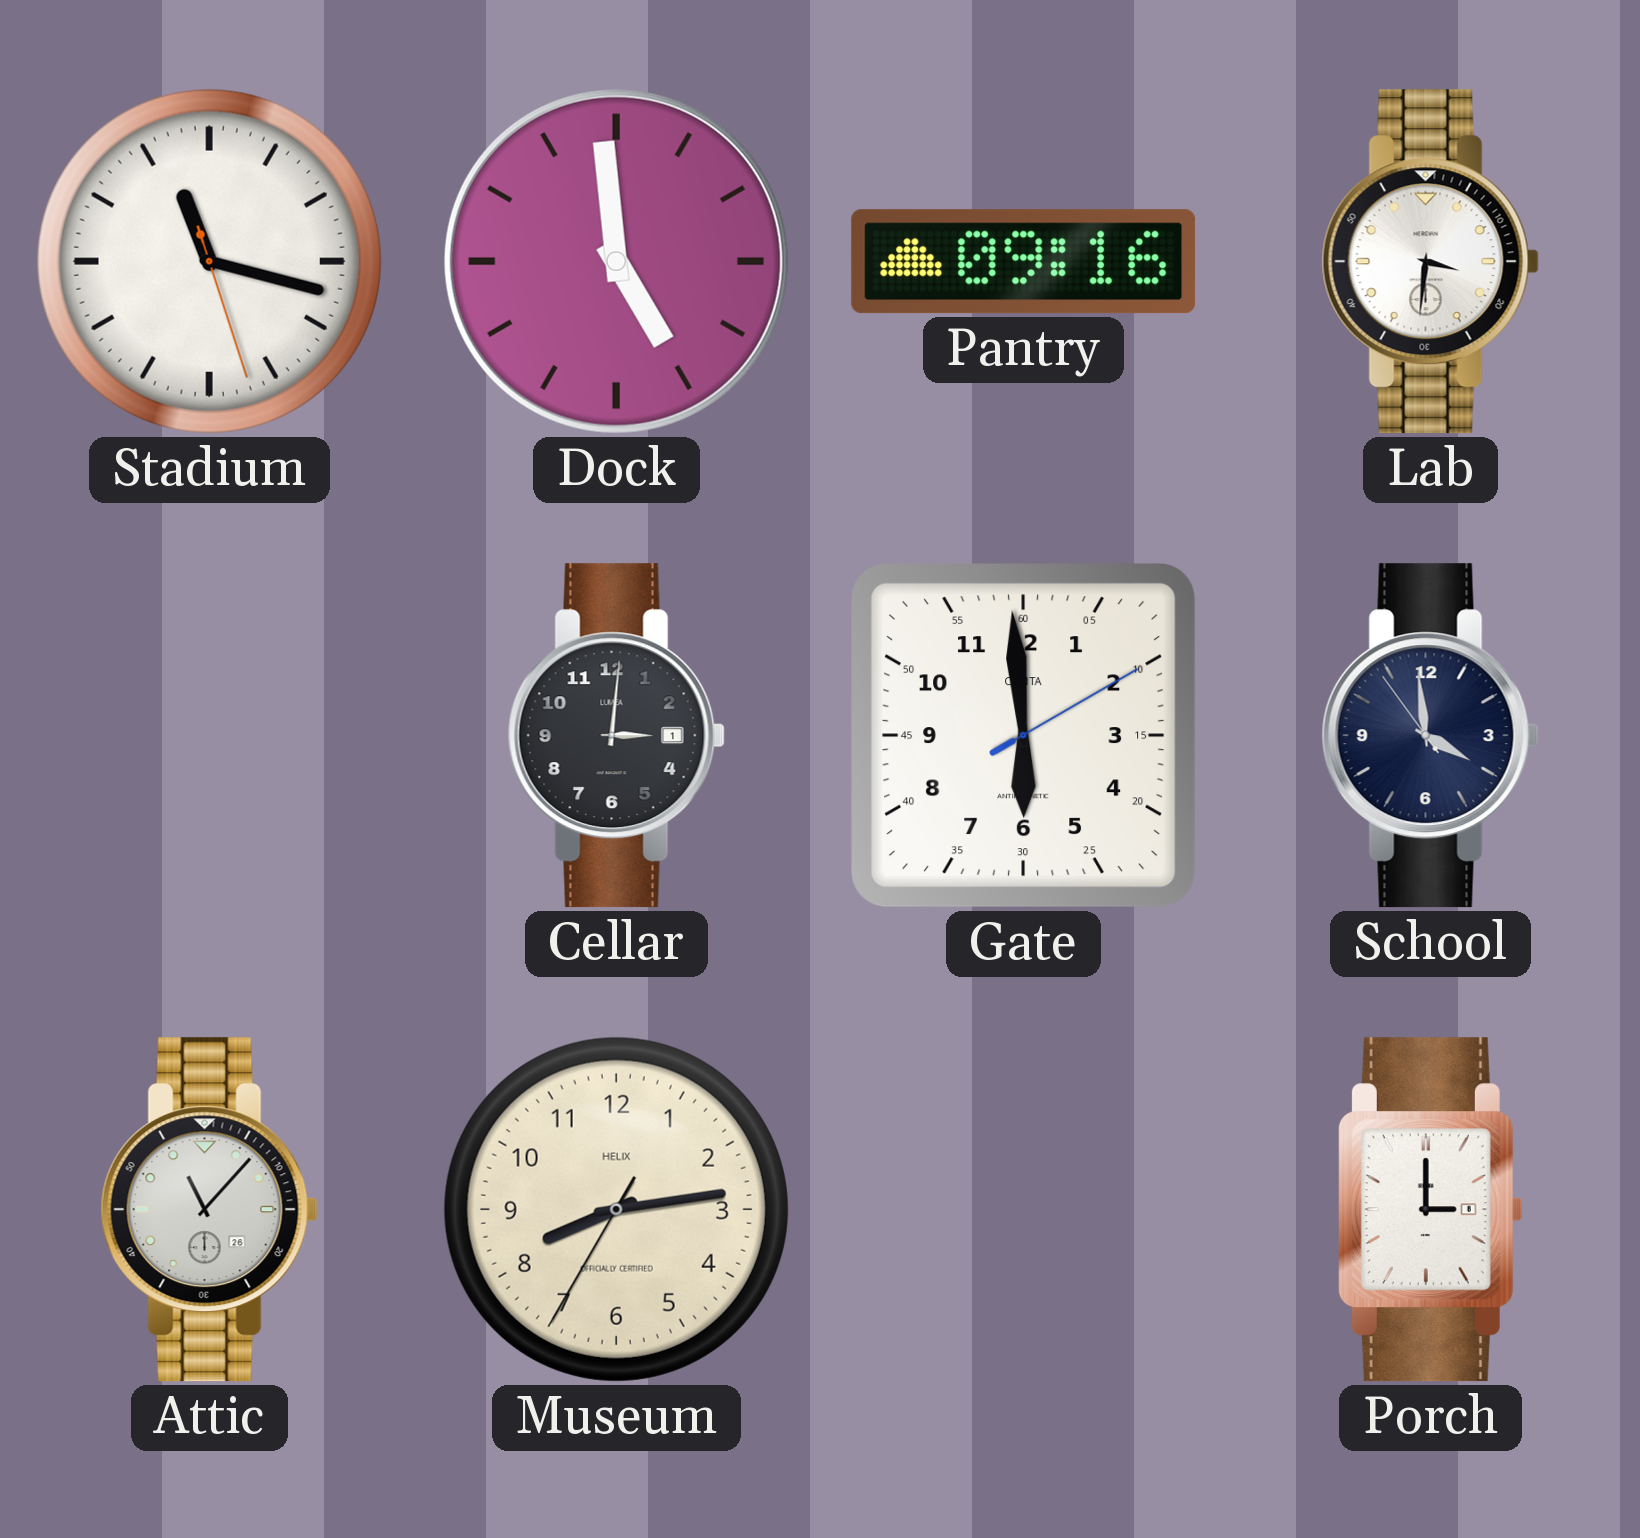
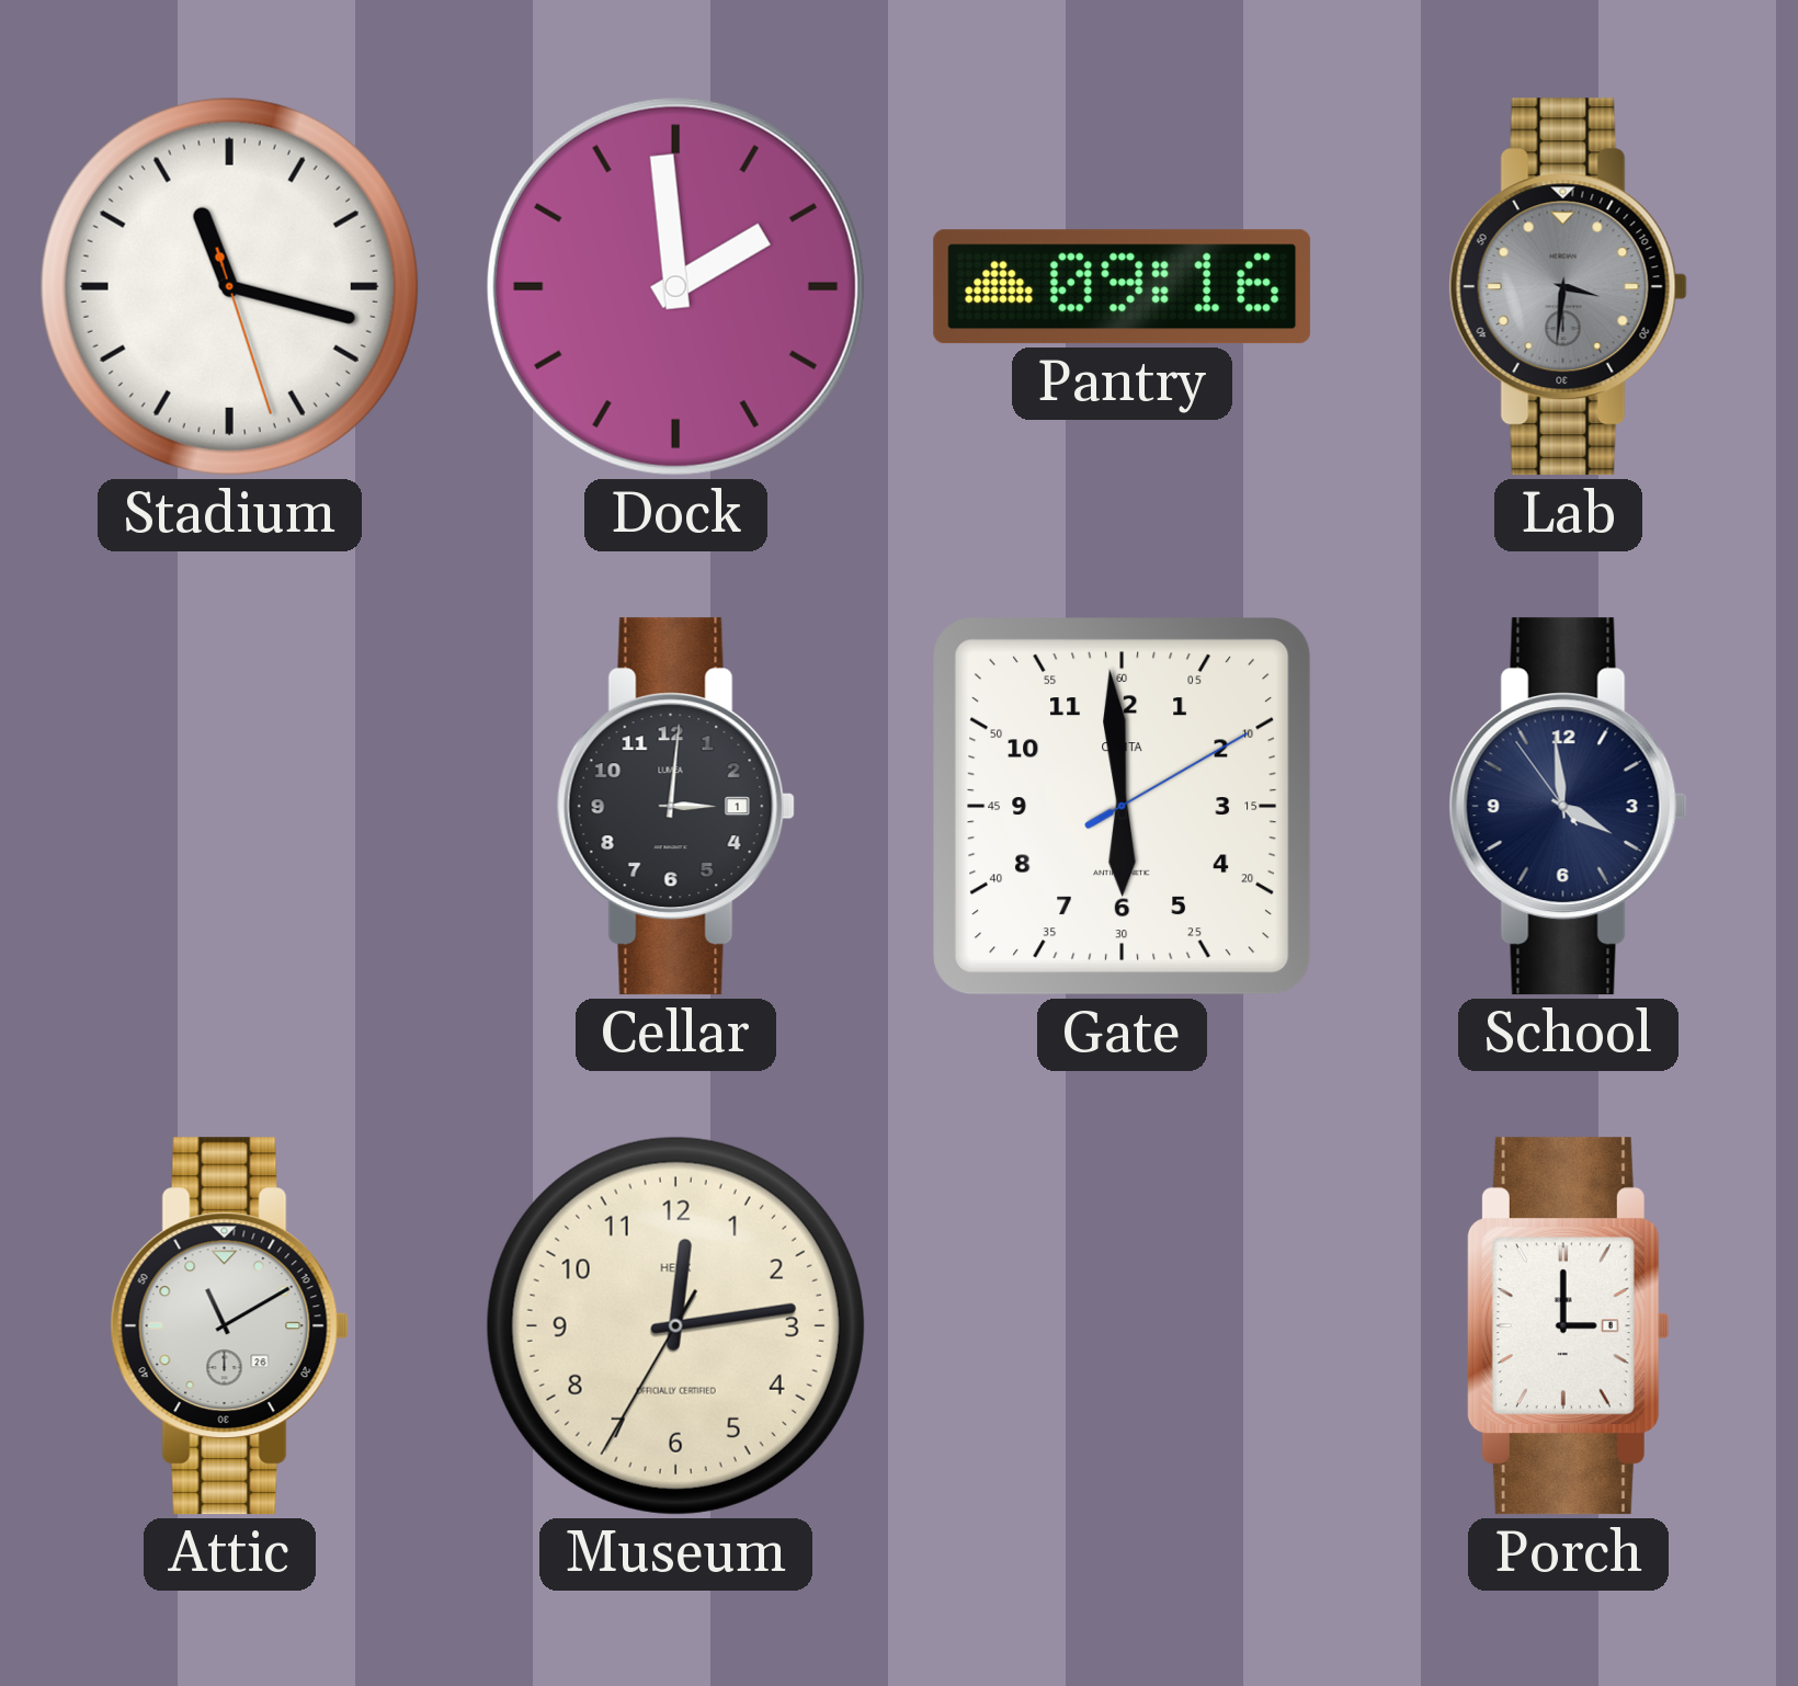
Dock: 4:59 -> 1:59 (675, 286)
Lab dial: white -> grey (1568, 287)
Attic: 11:07 -> 11:10 (229, 1326)
Museum: 8:13 -> 12:13 (675, 1325)
